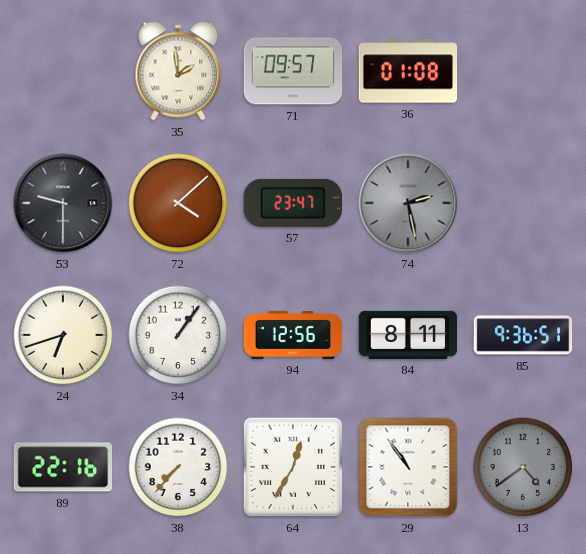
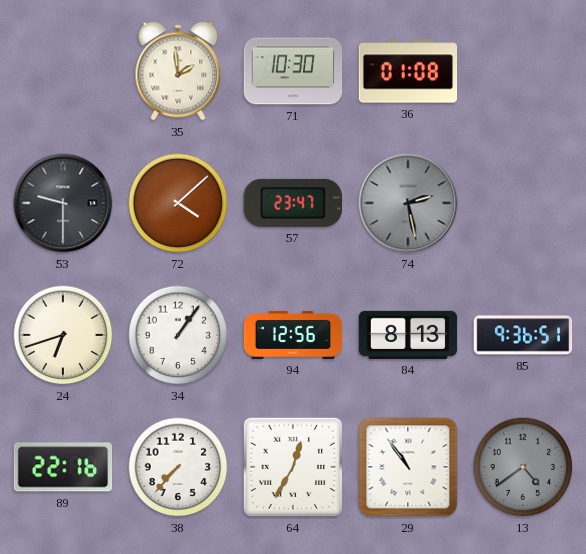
71: 09:57 -> 10:30 (293, 71)
84: 8:11 -> 8:13 (408, 335)
